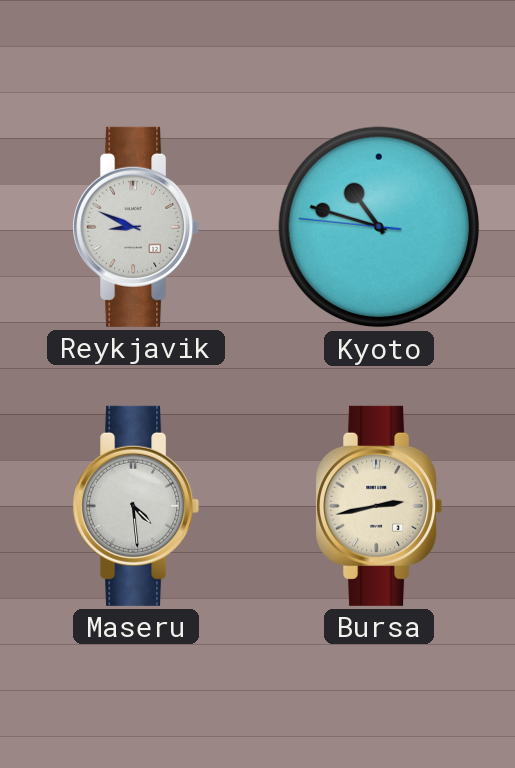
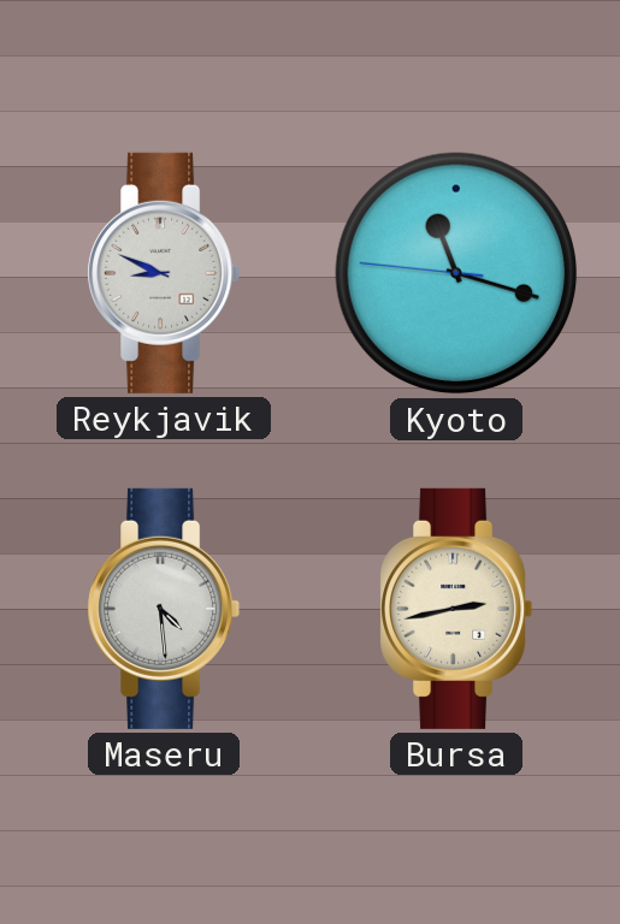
Kyoto: 10:47 -> 11:17 (456, 273)
